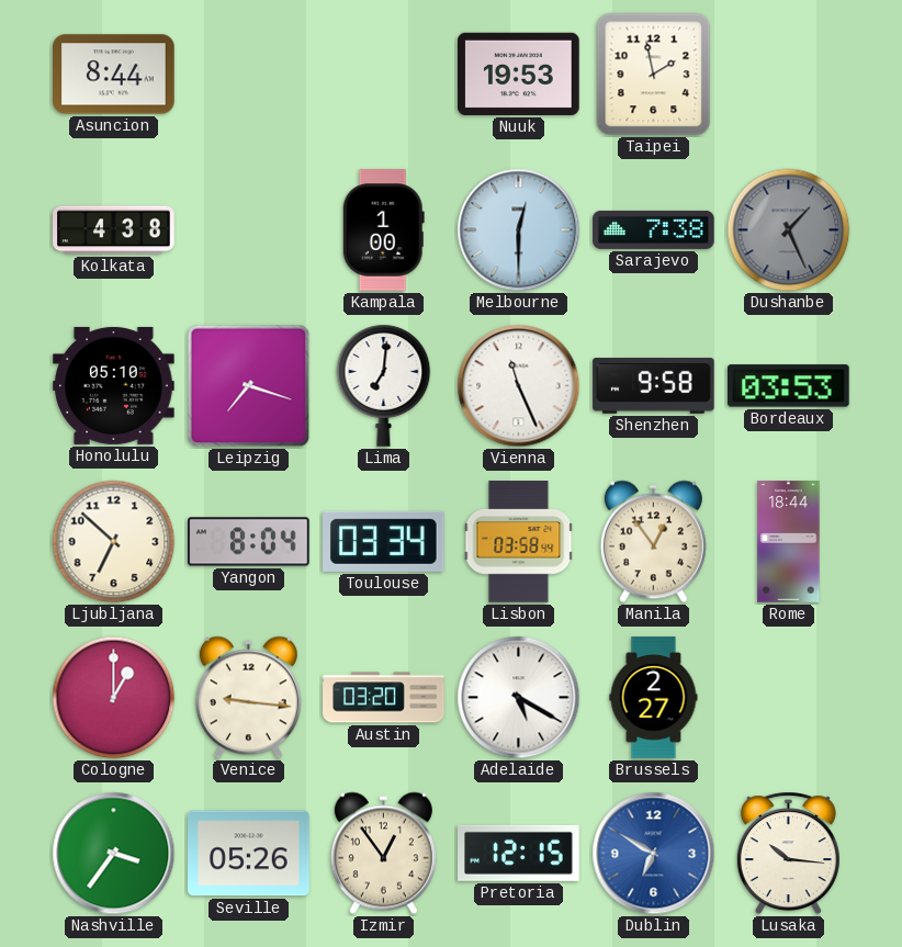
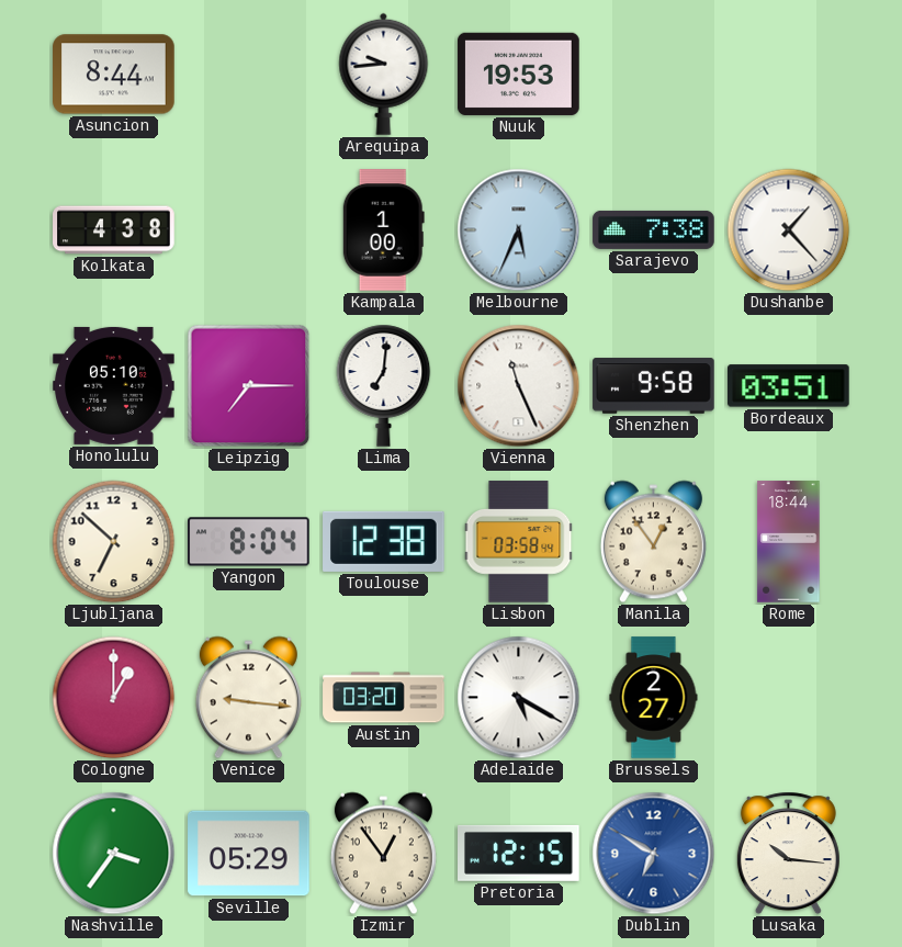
Arequipa: none -> 9:44 (384, 74)
Taipei: 1:58 -> none (654, 75)
Melbourne: 12:30 -> 5:34 (519, 230)
Dushanbe: 1:26 -> 1:23 (789, 230)
Dushanbe dial: grey -> white (789, 230)
Leipzig: 7:18 -> 7:15 (249, 386)
Bordeaux: 03:53 -> 03:51 (789, 386)
Toulouse: 03:34 -> 12:38 (384, 541)
Seville: 05:26 -> 05:29 (249, 854)
